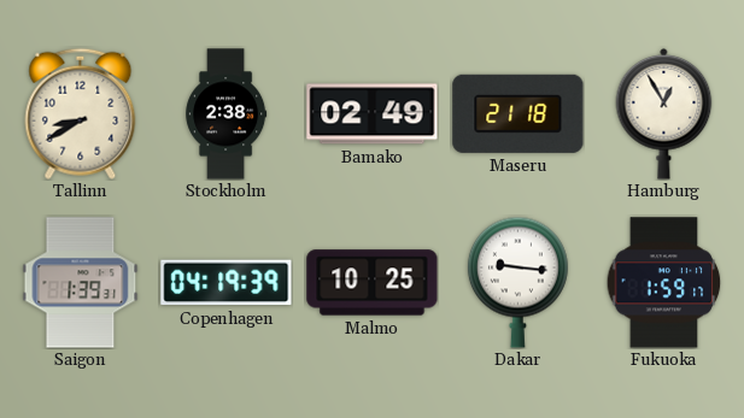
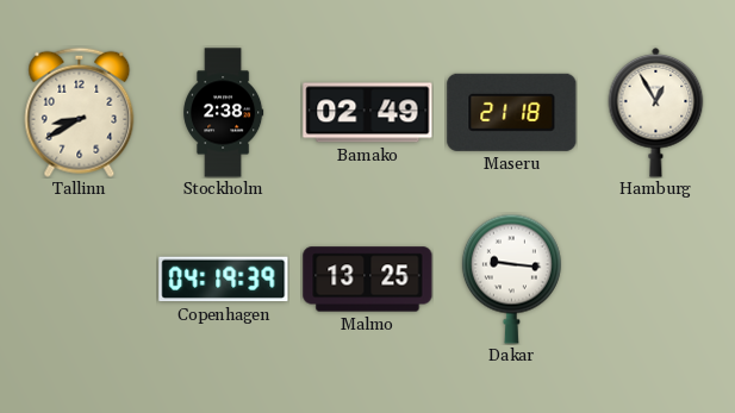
Saigon: 1:39 -> none (81, 283)
Malmo: 10:25 -> 13:25 (368, 280)
Fukuoka: 1:59 -> none (664, 283)
